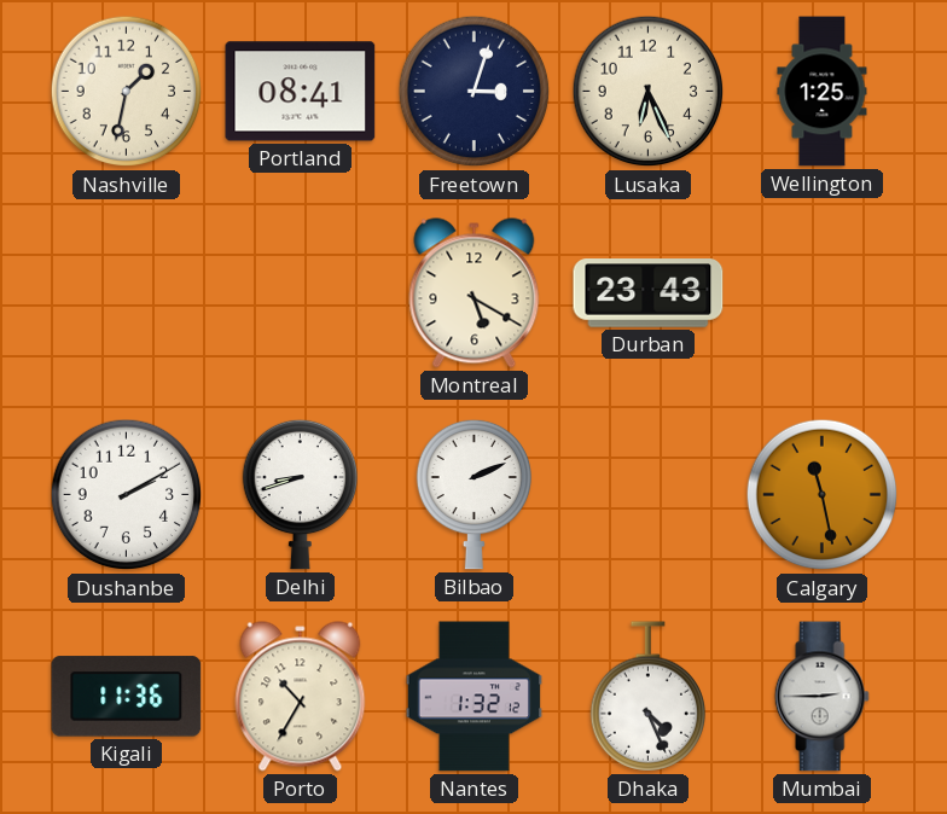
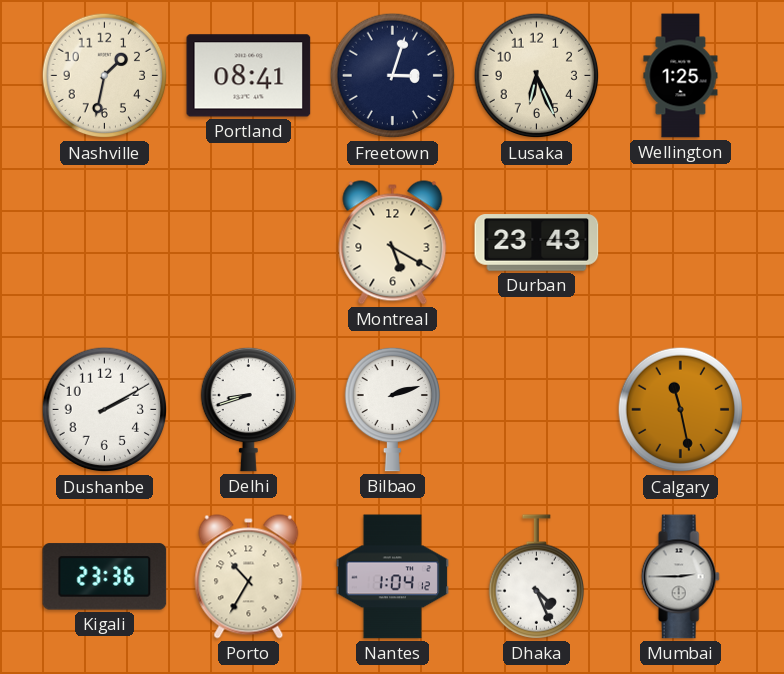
Bilbao: 2:11 -> 2:12 (392, 409)
Kigali: 11:36 -> 23:36 (105, 577)
Nantes: 1:32 -> 1:04 (392, 577)
